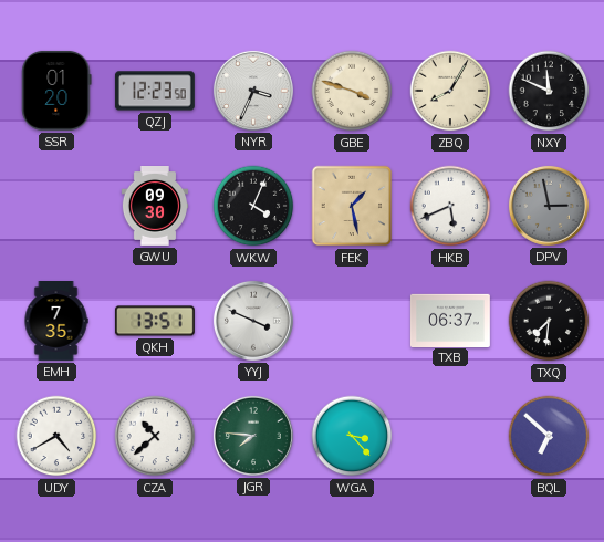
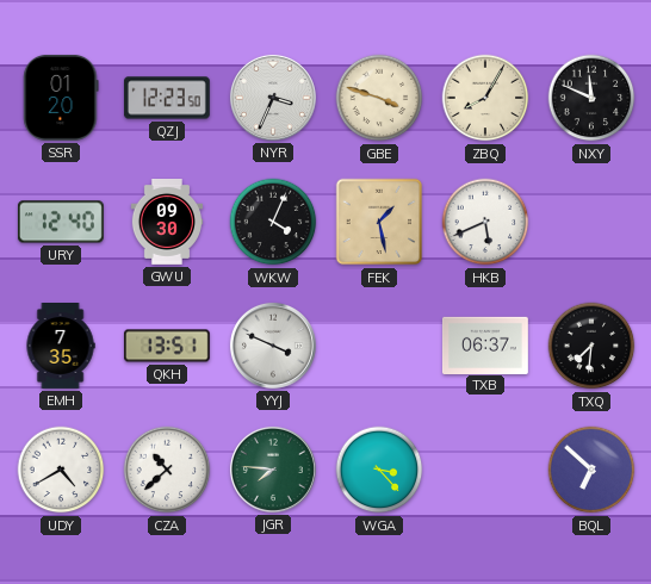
URY: none -> 12:40 (61, 222)
DPV: 2:58 -> none (549, 206)
